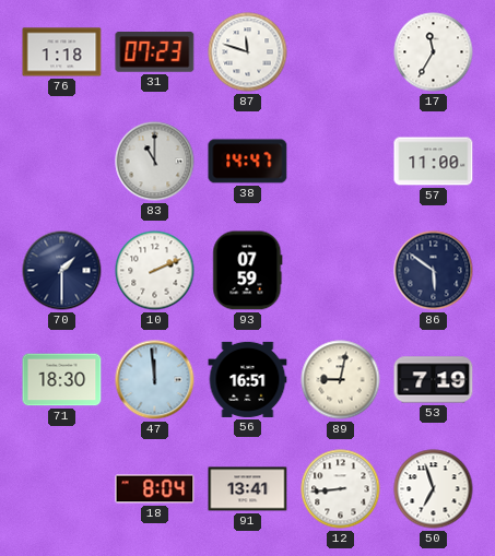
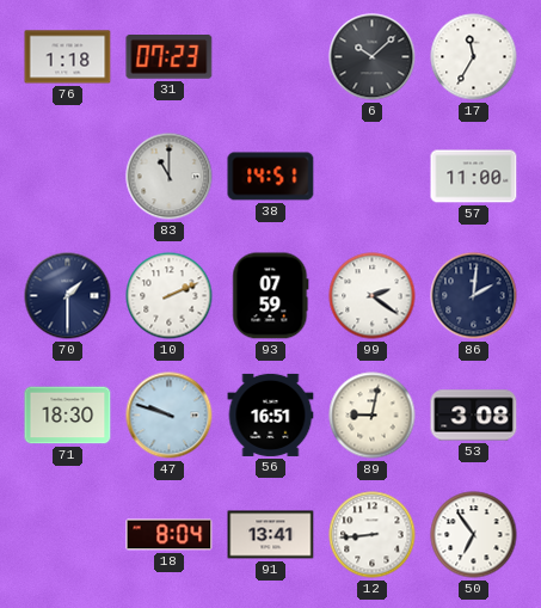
87: 11:48 -> none (248, 52)
6: none -> 10:08 (373, 57)
38: 14:47 -> 14:51 (271, 177)
99: none -> 2:21 (373, 296)
86: 5:51 -> 2:01 (474, 296)
47: 11:59 -> 9:48 (170, 416)
53: 7:19 -> 3:08 (474, 416)
50: 6:57 -> 6:54 (474, 535)
